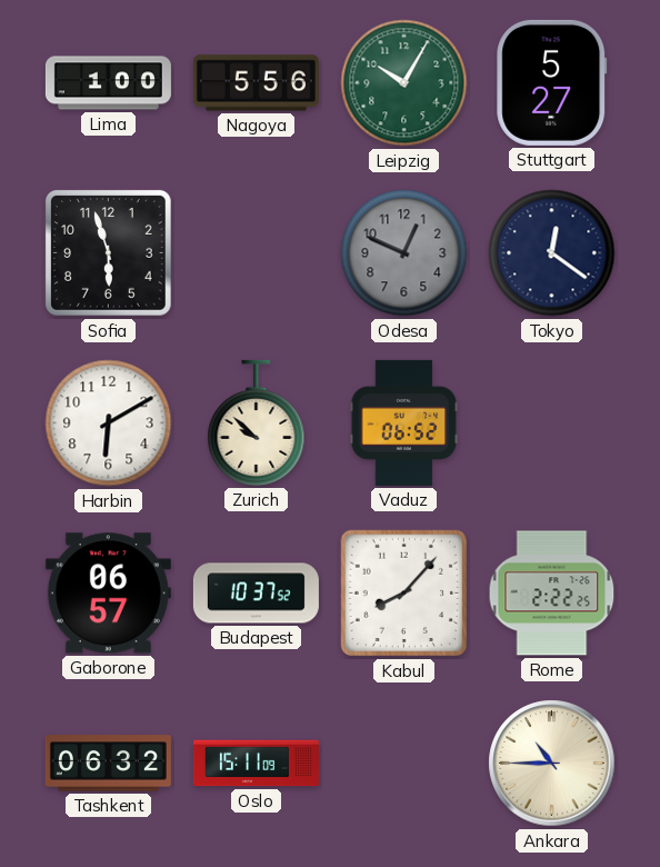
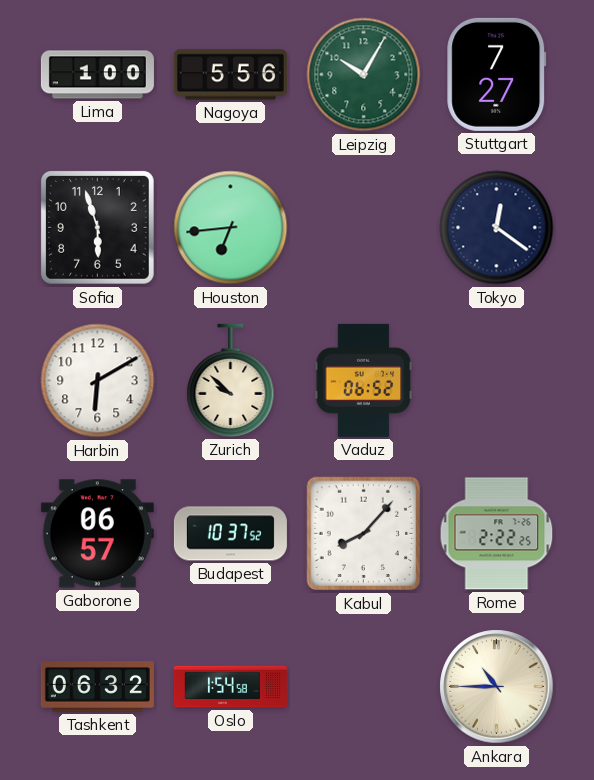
Stuttgart: 5:27 -> 7:27 (497, 74)
Houston: none -> 6:44 (231, 228)
Odesa: 12:49 -> none (404, 253)
Oslo: 15:11 -> 1:54 (230, 687)
